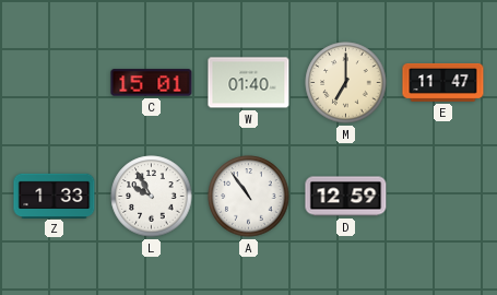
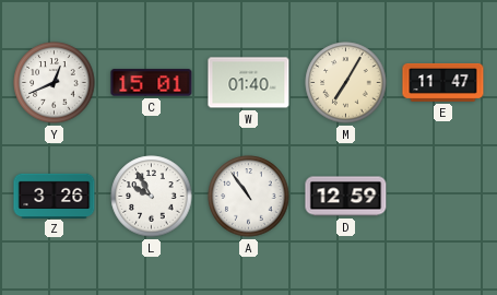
Y: none -> 12:41 (55, 83)
M: 7:00 -> 7:05 (346, 83)
Z: 1:33 -> 3:26 (55, 196)
